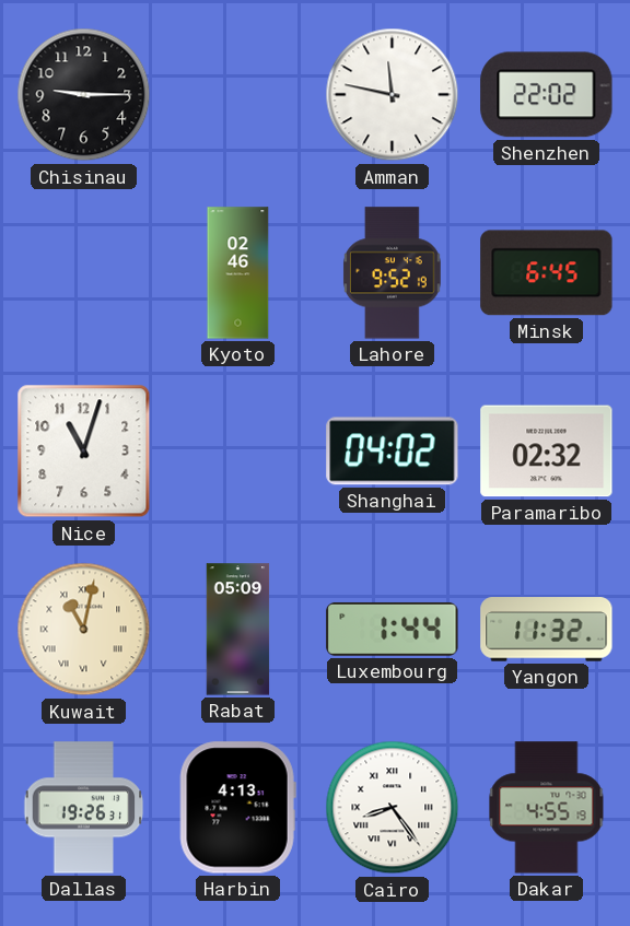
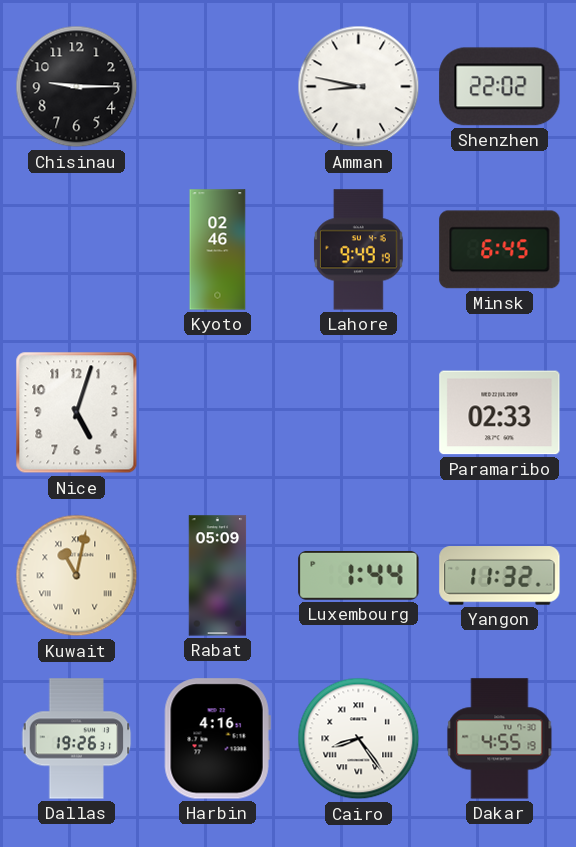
Amman: 11:47 -> 8:47 (359, 87)
Lahore: 9:52 -> 9:49 (358, 250)
Nice: 11:03 -> 5:03 (77, 413)
Shanghai: 04:02 -> none (393, 452)
Paramaribo: 02:32 -> 02:33 (500, 413)
Harbin: 4:13 -> 4:16 (217, 739)
